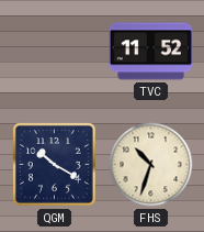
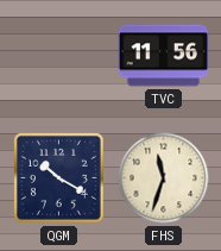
TVC: 11:52 -> 11:56 (163, 56)
FHS: 10:33 -> 11:33 (164, 178)
